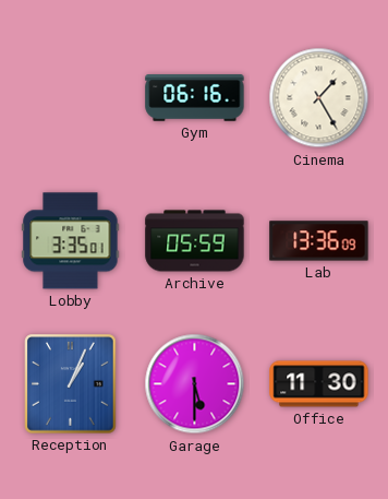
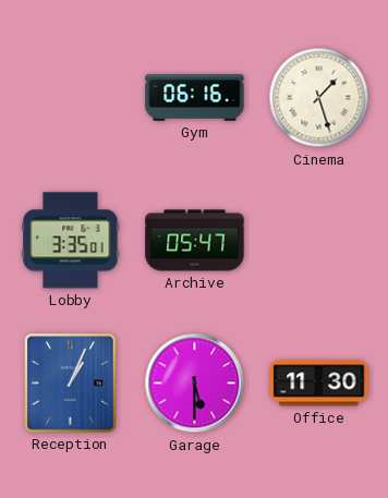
Cinema: 1:25 -> 1:27 (319, 98)
Archive: 05:59 -> 05:47 (195, 241)
Lab: 13:36 -> none (319, 241)
